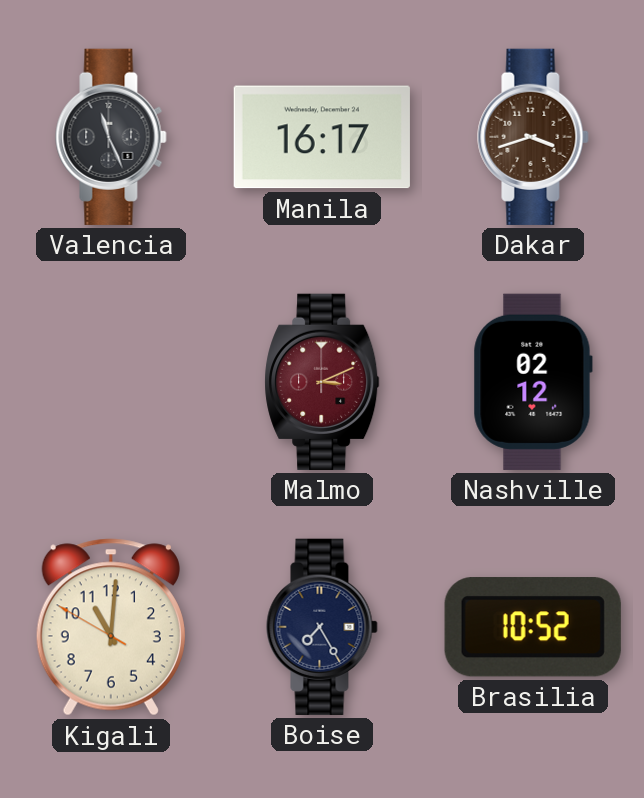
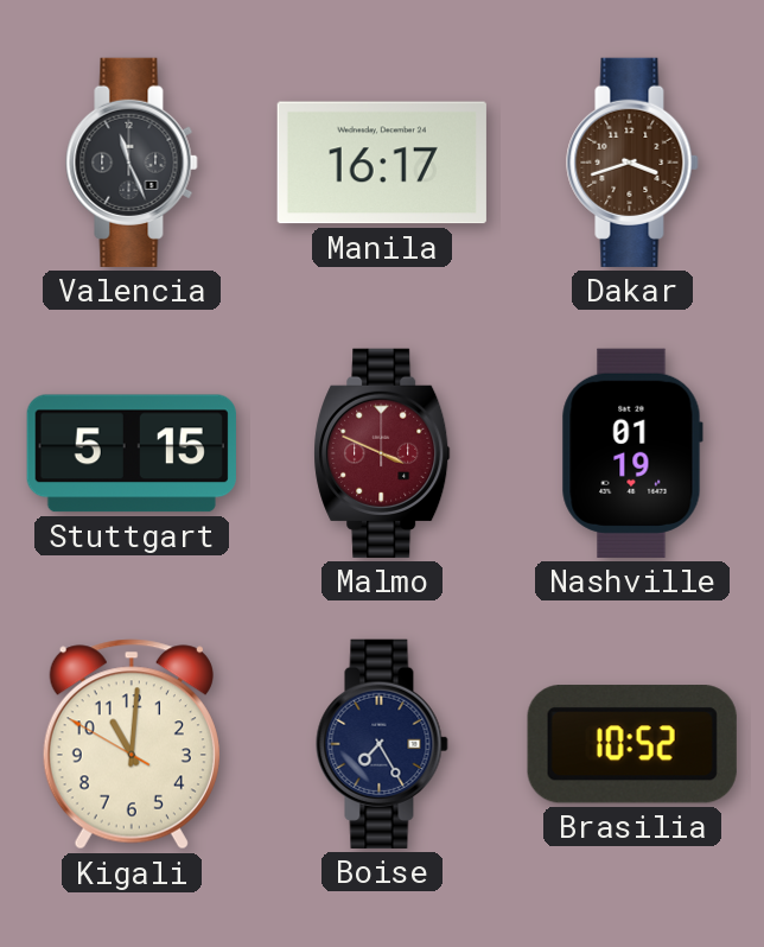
Stuttgart: none -> 5:15 (132, 453)
Malmo: 3:11 -> 3:49 (382, 453)
Nashville: 02:12 -> 01:19 (632, 453)
